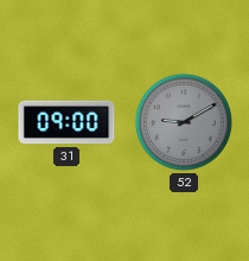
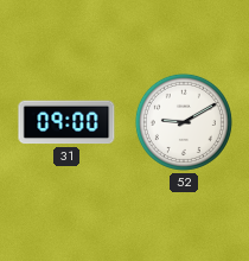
52 dial: grey -> white (184, 122)
